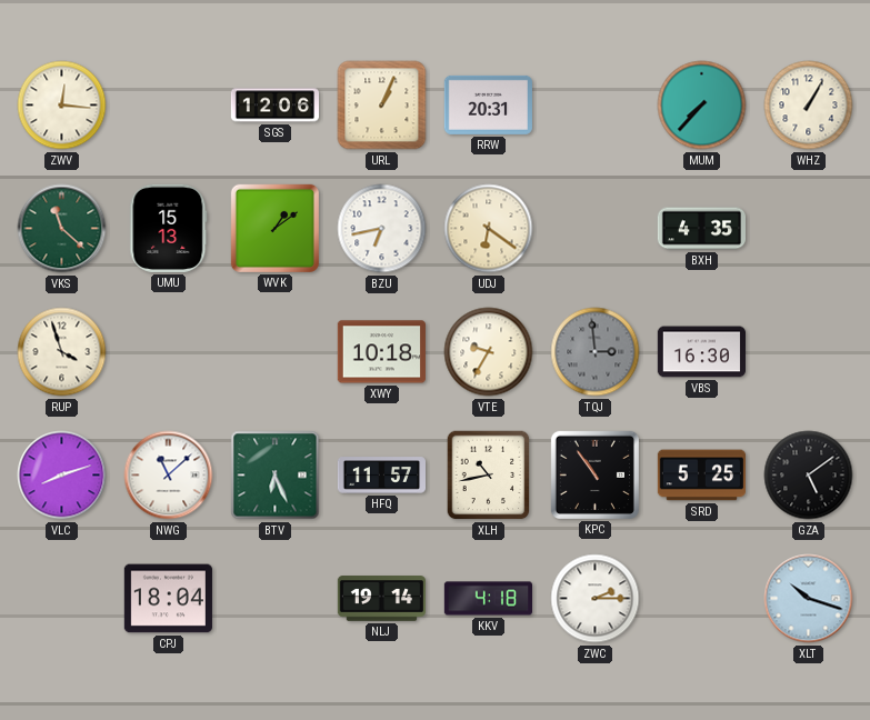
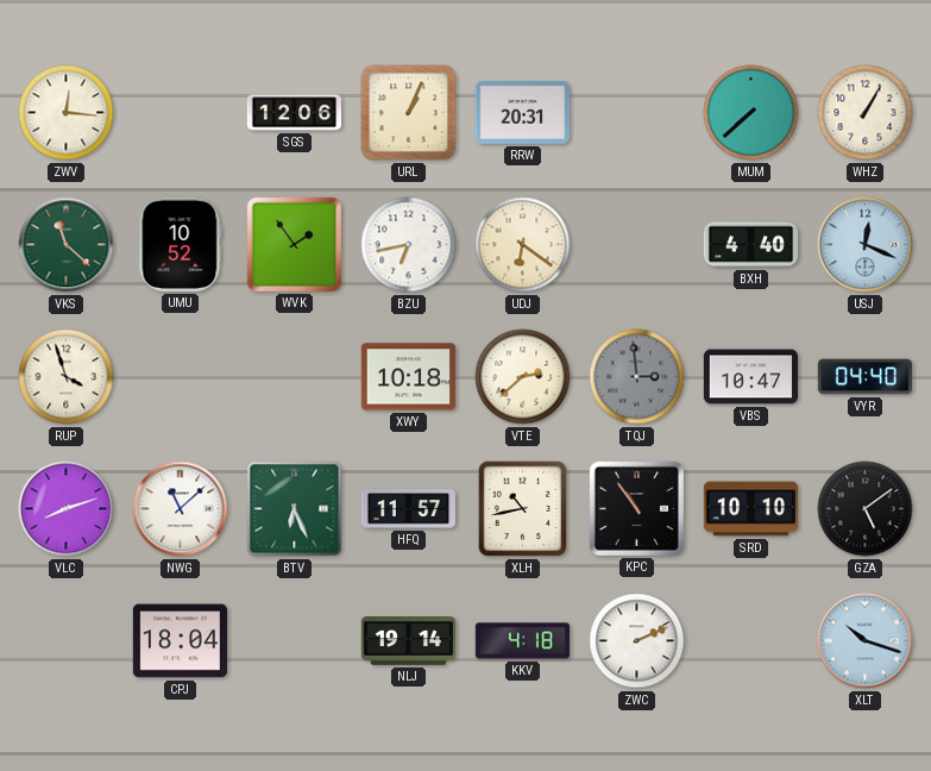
MUM: 7:37 -> 7:38 (751, 113)
UMU: 15:13 -> 10:52 (181, 244)
WVK: 1:09 -> 1:54 (294, 244)
BXH: 4:35 -> 4:40 (750, 245)
USJ: none -> 12:19 (866, 245)
VTE: 9:35 -> 2:38 (523, 377)
VBS: 16:30 -> 10:47 (750, 377)
VYR: none -> 04:40 (864, 377)
SRD: 5:25 -> 10:10 (750, 509)
ZWC: 2:15 -> 2:11 (637, 641)
